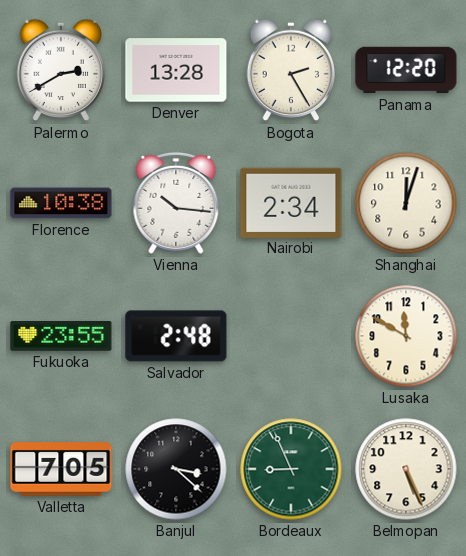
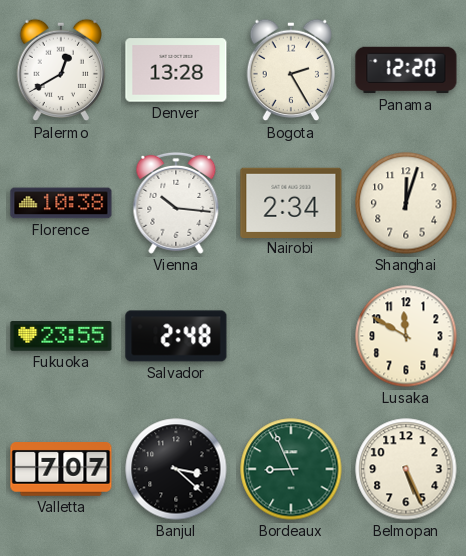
Palermo: 2:40 -> 12:40 (60, 70)
Valletta: 7:05 -> 7:07 (61, 470)
